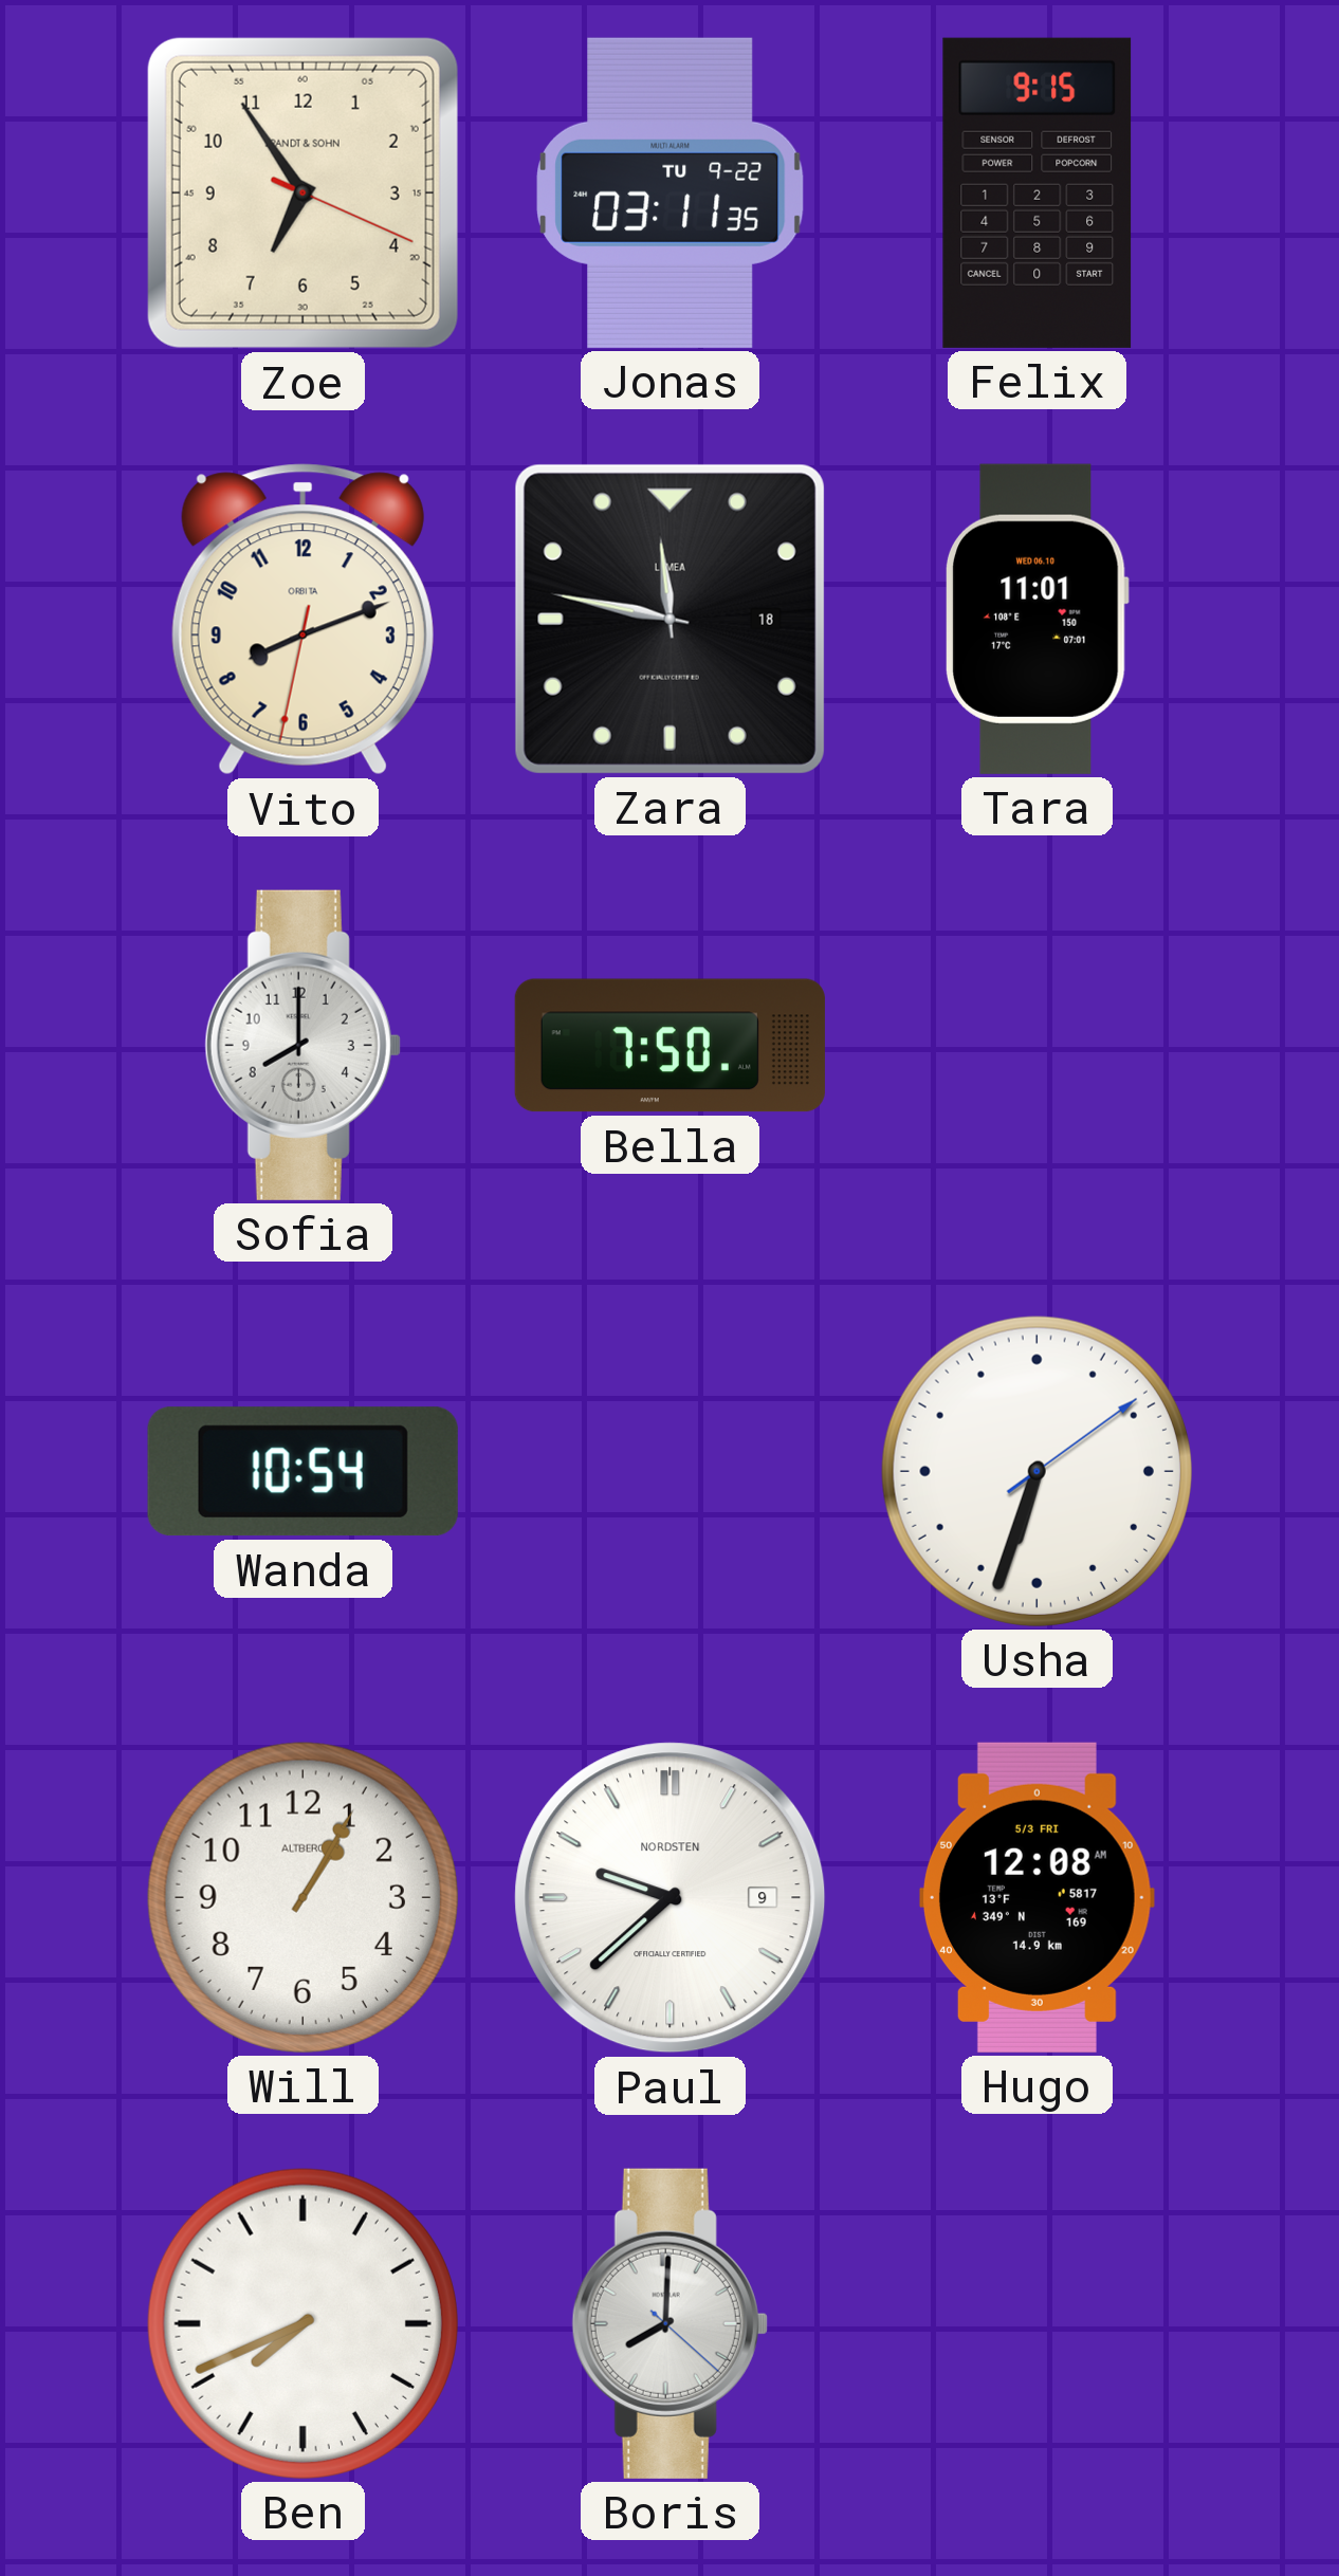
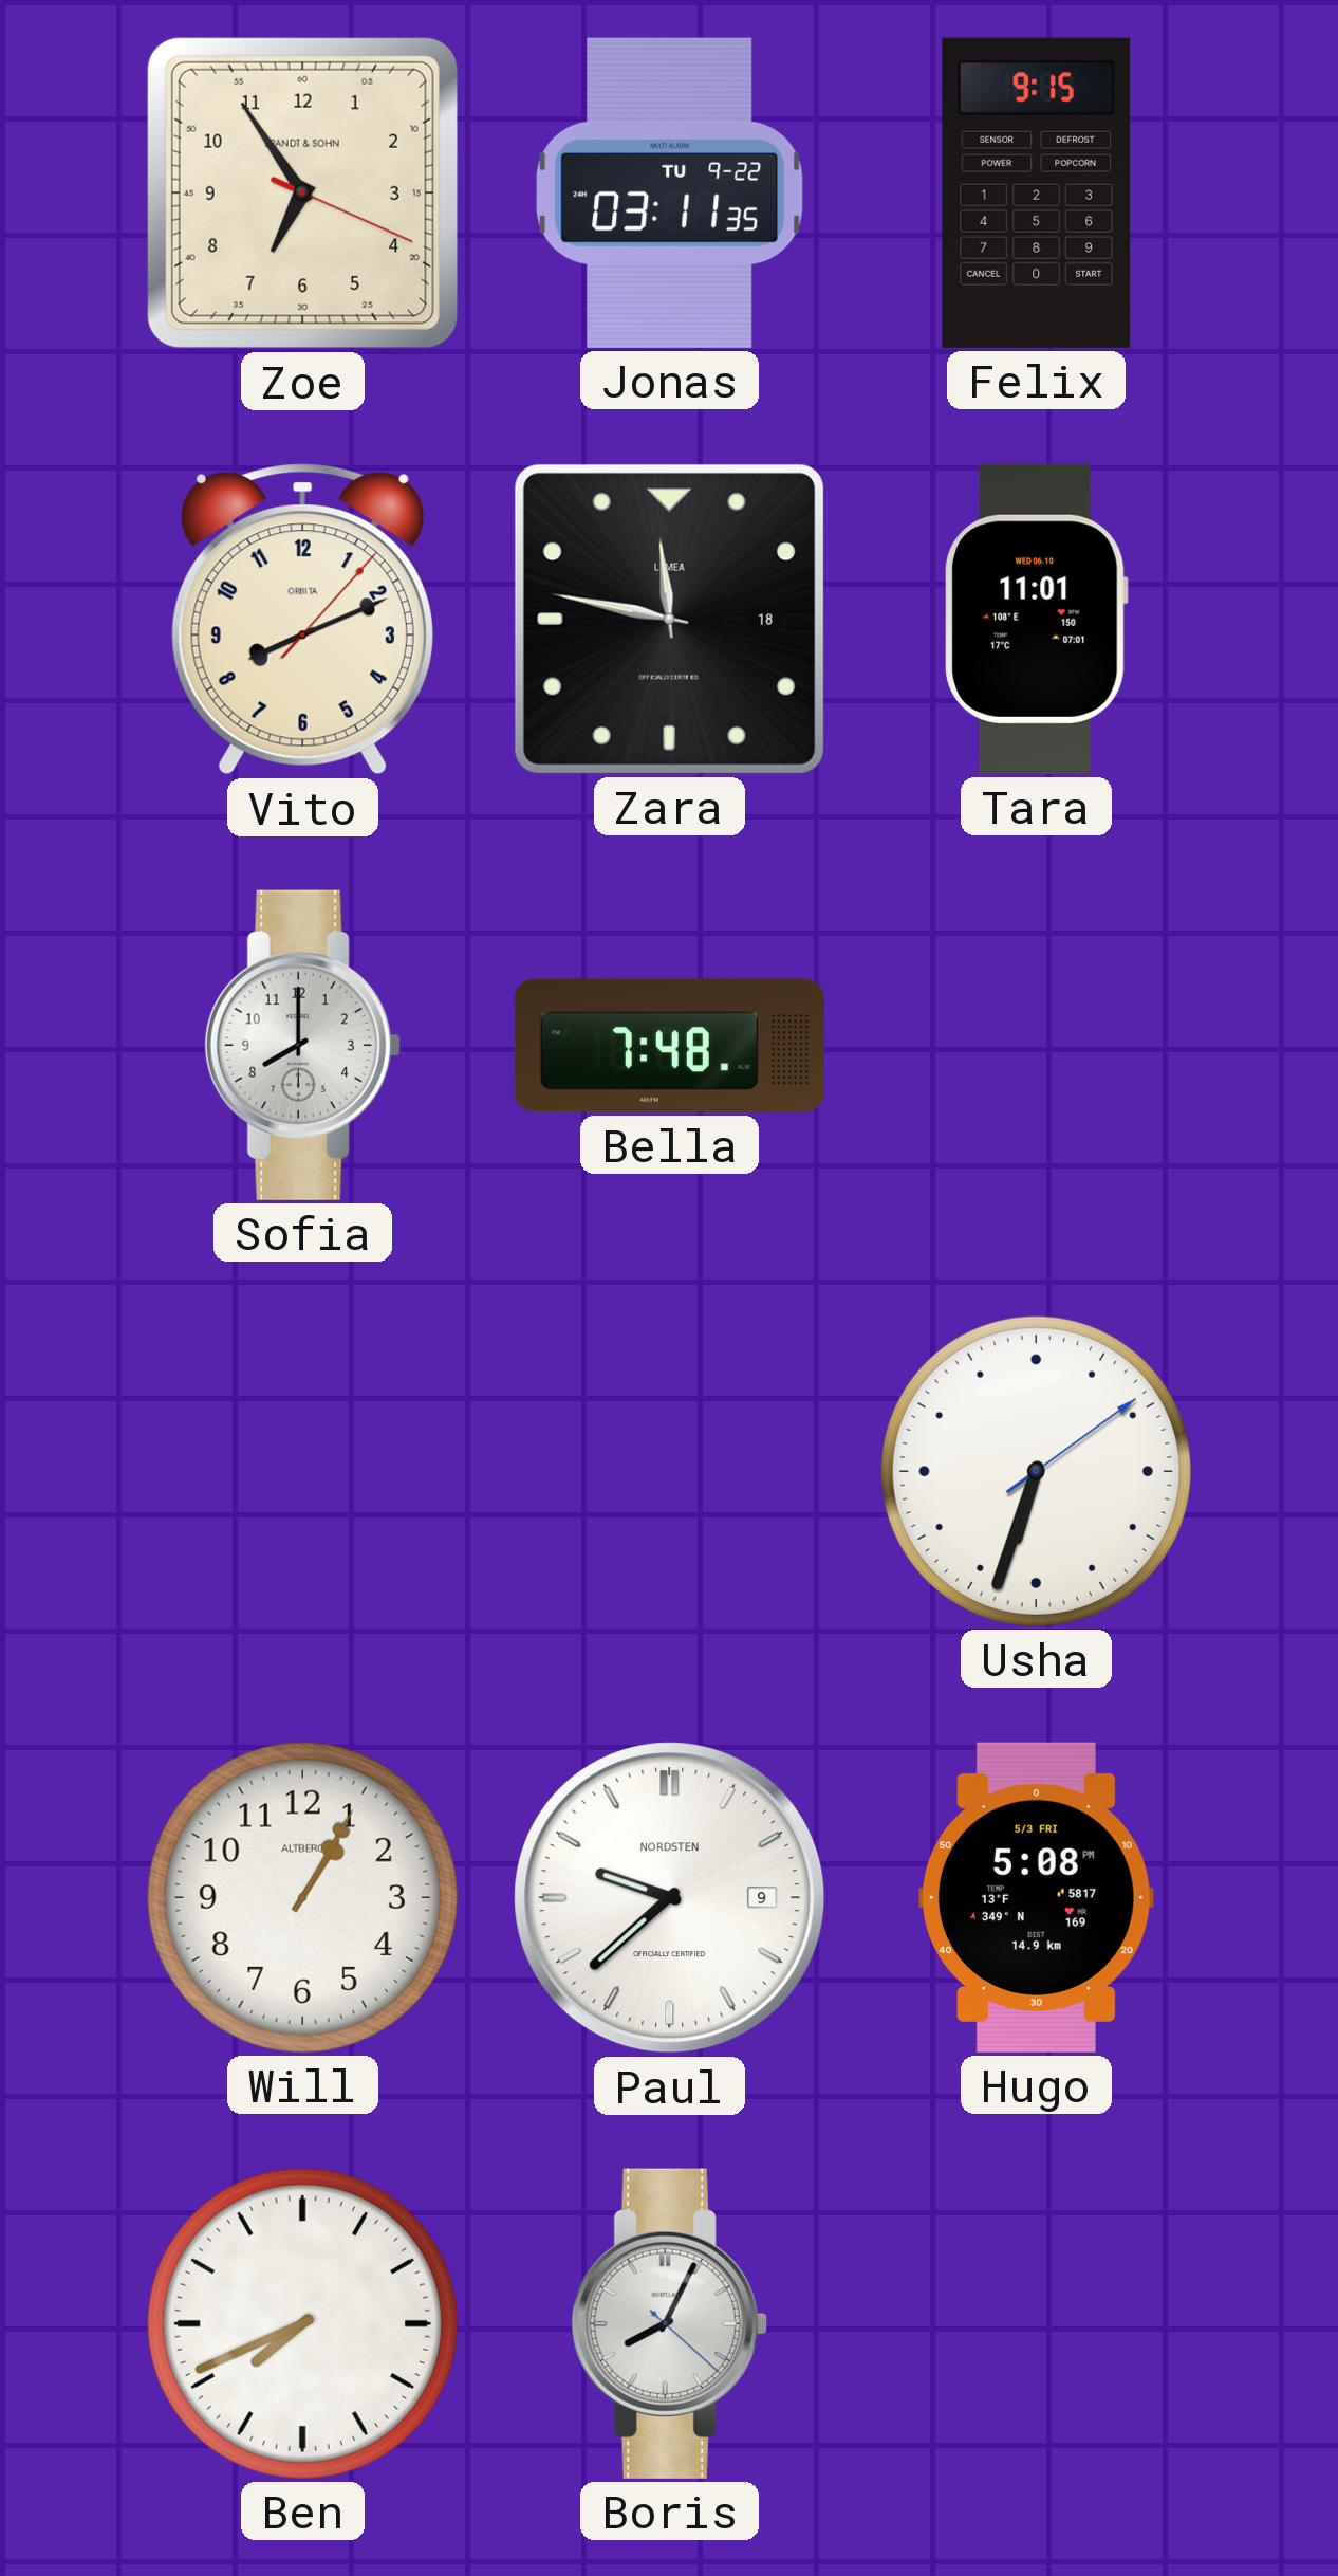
Vito: 8:11:32 -> 8:11:07 (302, 620)
Bella: 7:50 -> 7:48 (669, 1046)
Wanda: 10:54 -> none (302, 1472)
Hugo: 12:08 -> 5:08 (1036, 1897)
Boris: 8:00 -> 8:04 (669, 2323)
